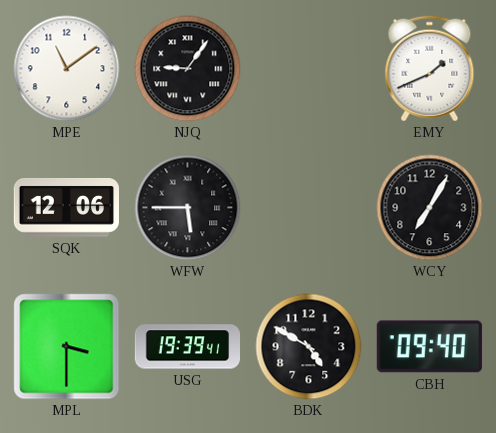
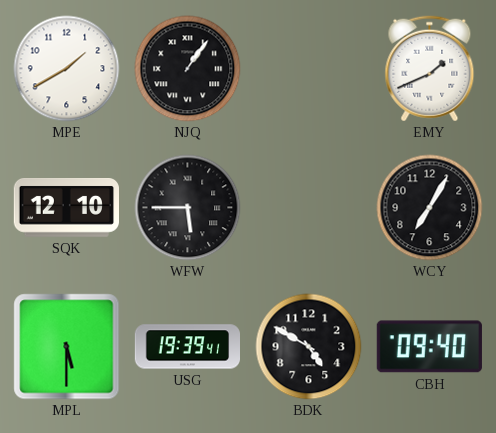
MPE: 11:09 -> 1:40 (67, 69)
NJQ: 9:06 -> 1:06 (188, 69)
SQK: 12:06 -> 12:10 (66, 208)
MPL: 3:30 -> 5:30 (67, 347)
